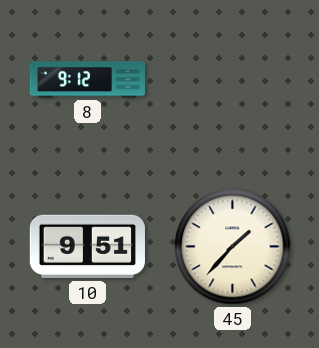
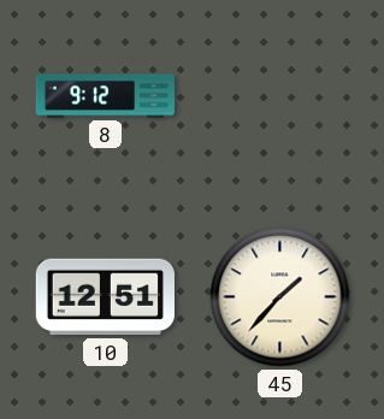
10: 9:51 -> 12:51 (105, 297)
